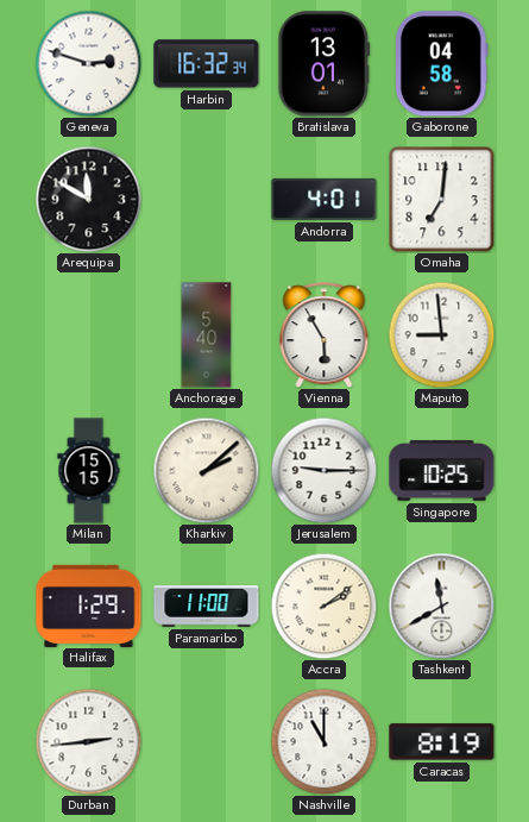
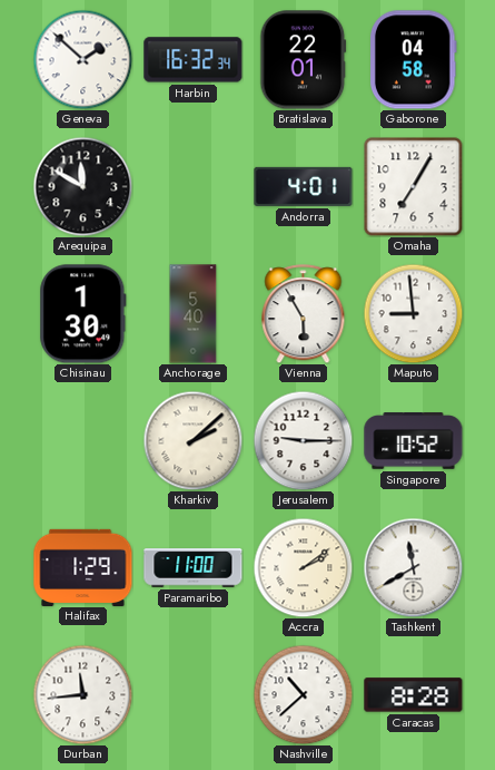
Geneva: 2:48 -> 1:52 (82, 59)
Bratislava: 13:01 -> 22:01 (304, 60)
Omaha: 7:01 -> 7:05 (413, 186)
Chisinau: none -> 1:30 (83, 314)
Milan: 15:15 -> none (89, 471)
Singapore: 10:25 -> 10:52 (414, 441)
Durban: 2:44 -> 11:44 (82, 694)
Nashville: 11:00 -> 10:38 (303, 694)
Caracas: 8:19 -> 8:28 (414, 695)
